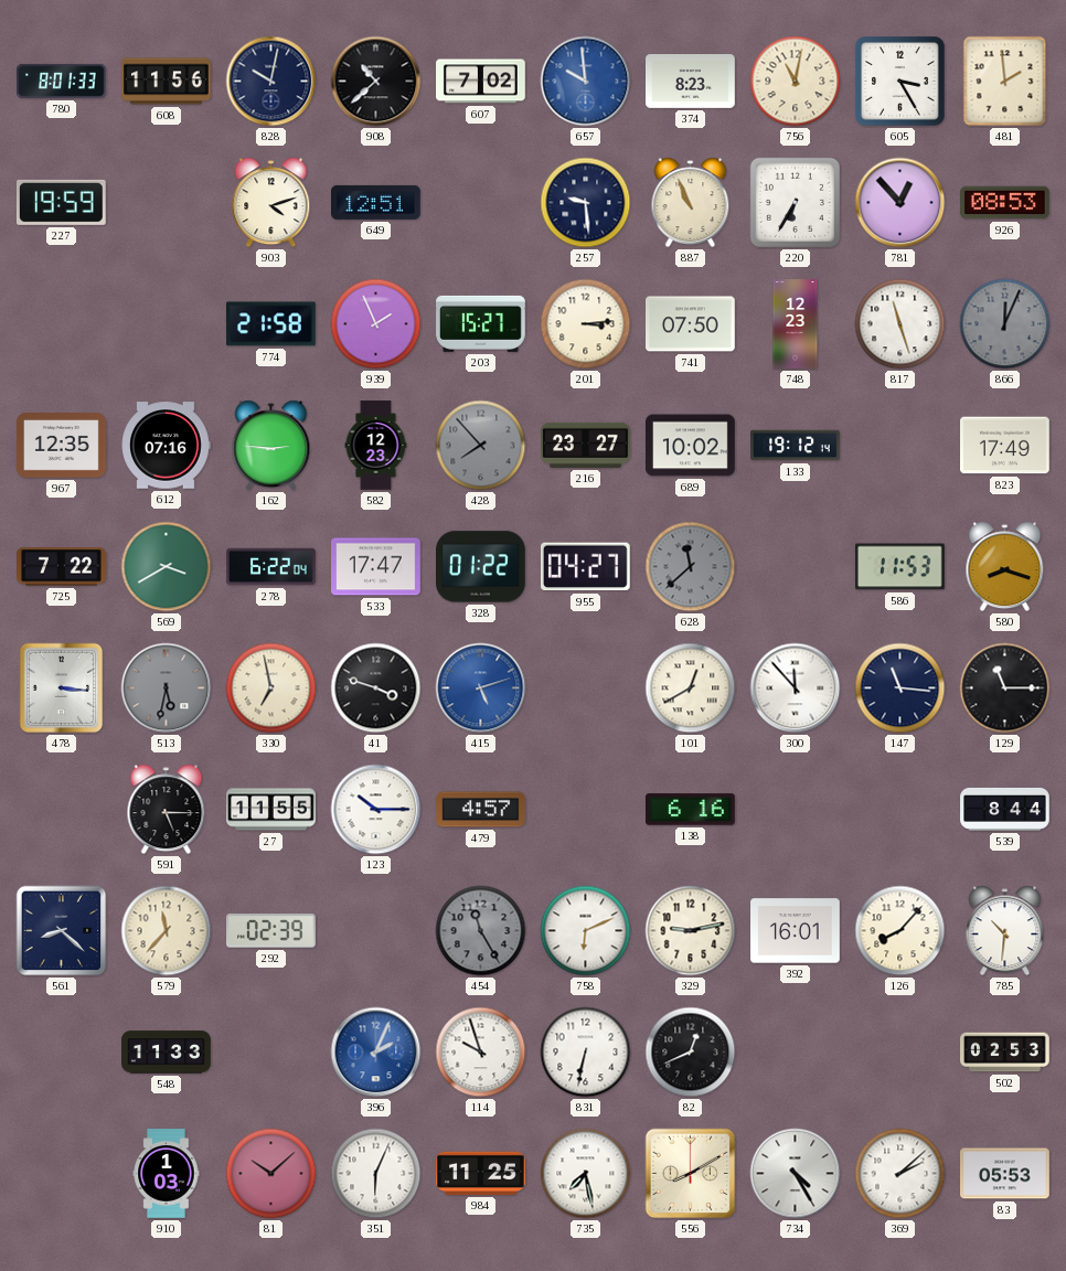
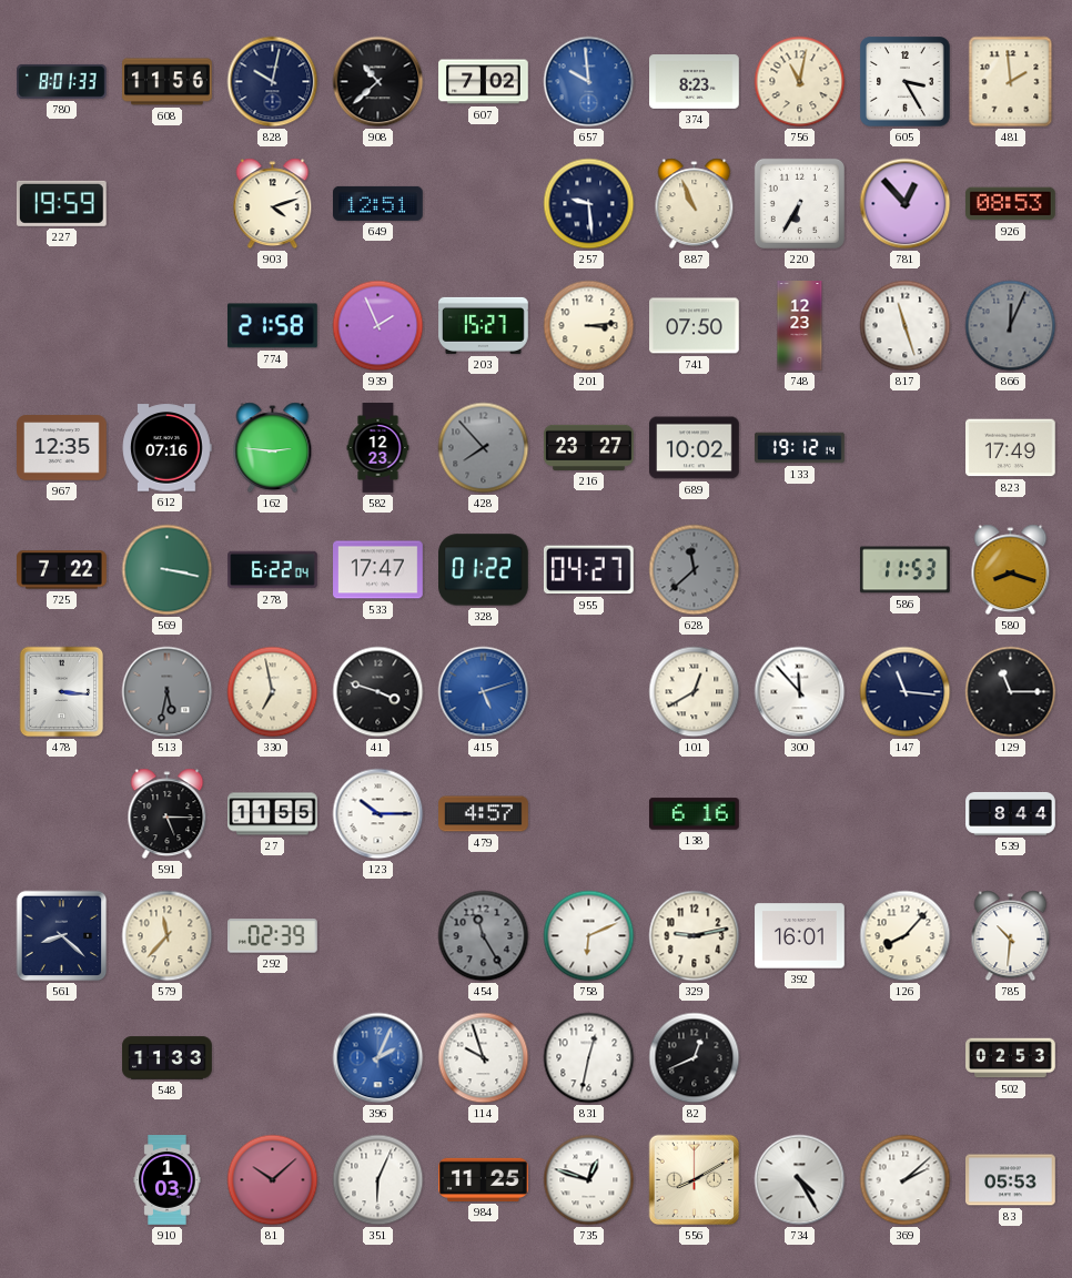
569: 3:40 -> 3:17 (168, 570)
831: 6:32 -> 12:32 (589, 1058)
735: 7:28 -> 12:48 (589, 1180)
